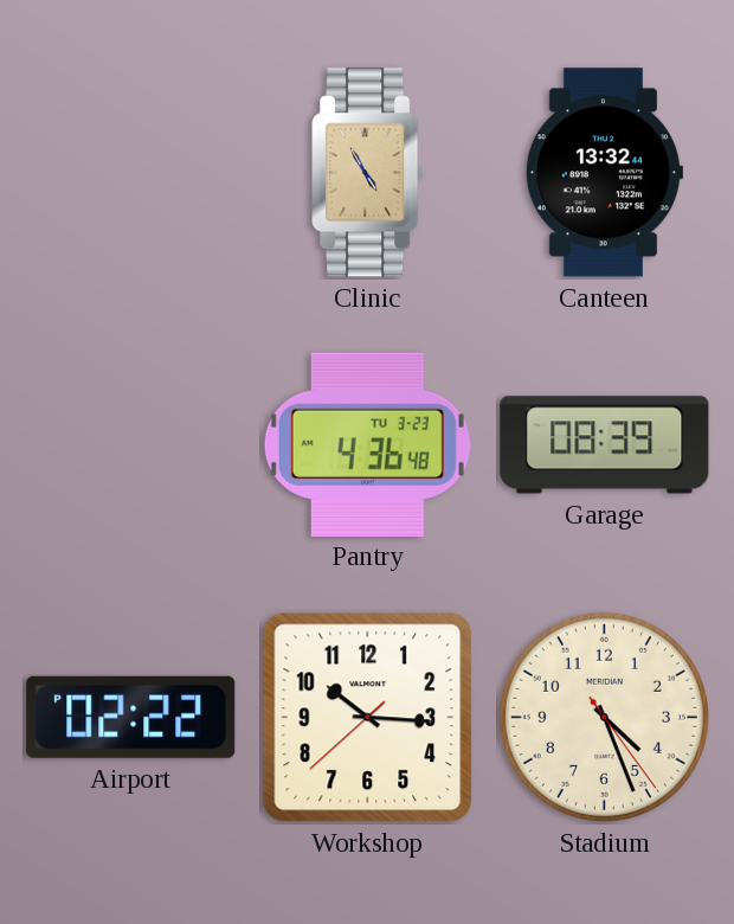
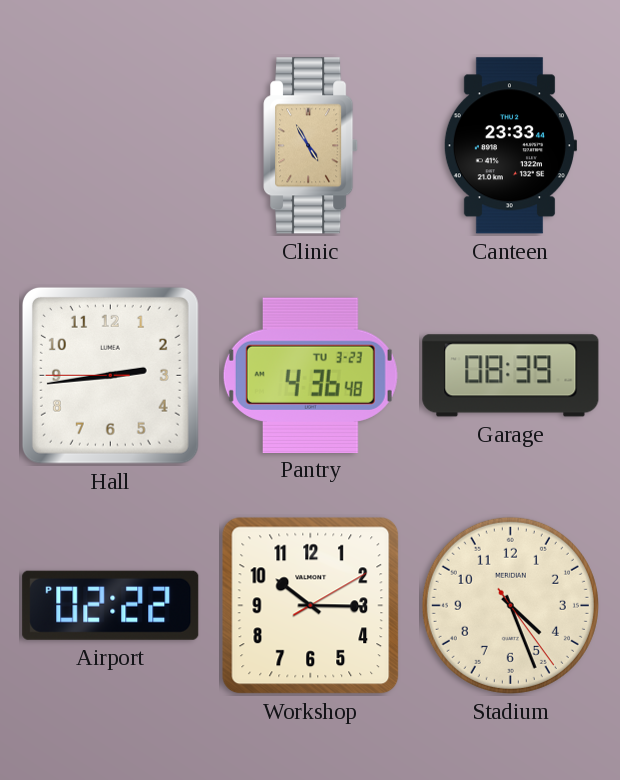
Canteen: 13:32 -> 23:33 (509, 146)
Hall: none -> 2:43 (110, 375)
Workshop: 10:15:38 -> 10:15:10 (311, 606)
